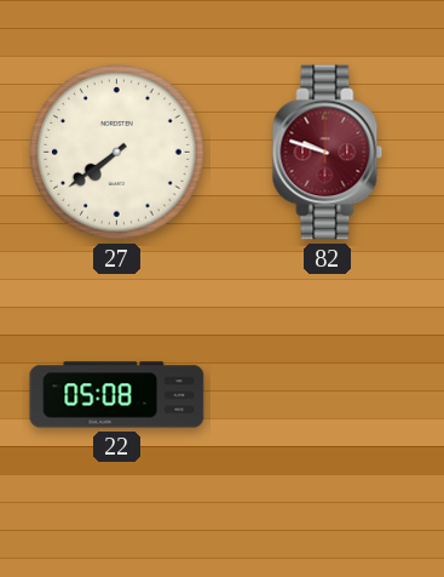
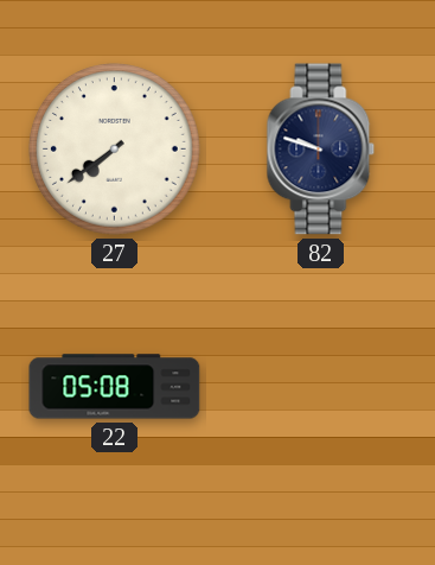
82 dial: burgundy -> navy (321, 150)
